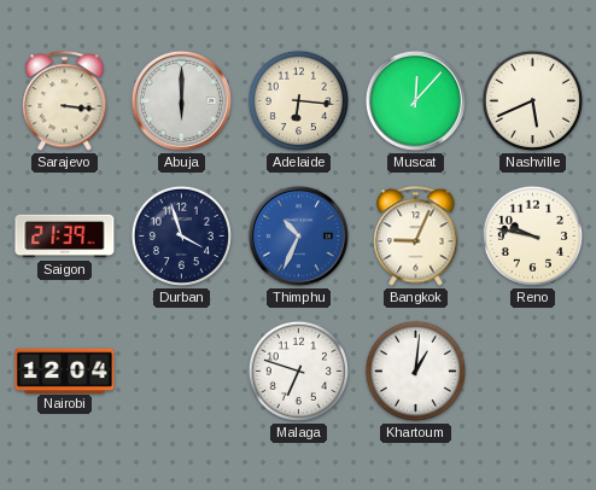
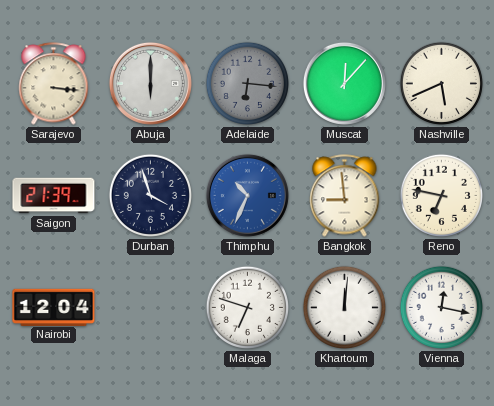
Adelaide dial: cream -> grey (247, 83)
Bangkok: 9:04 -> 8:59 (345, 196)
Reno: 9:47 -> 6:47 (441, 195)
Khartoum: 1:01 -> 12:01 (344, 307)
Vienna: none -> 12:17 (441, 307)
